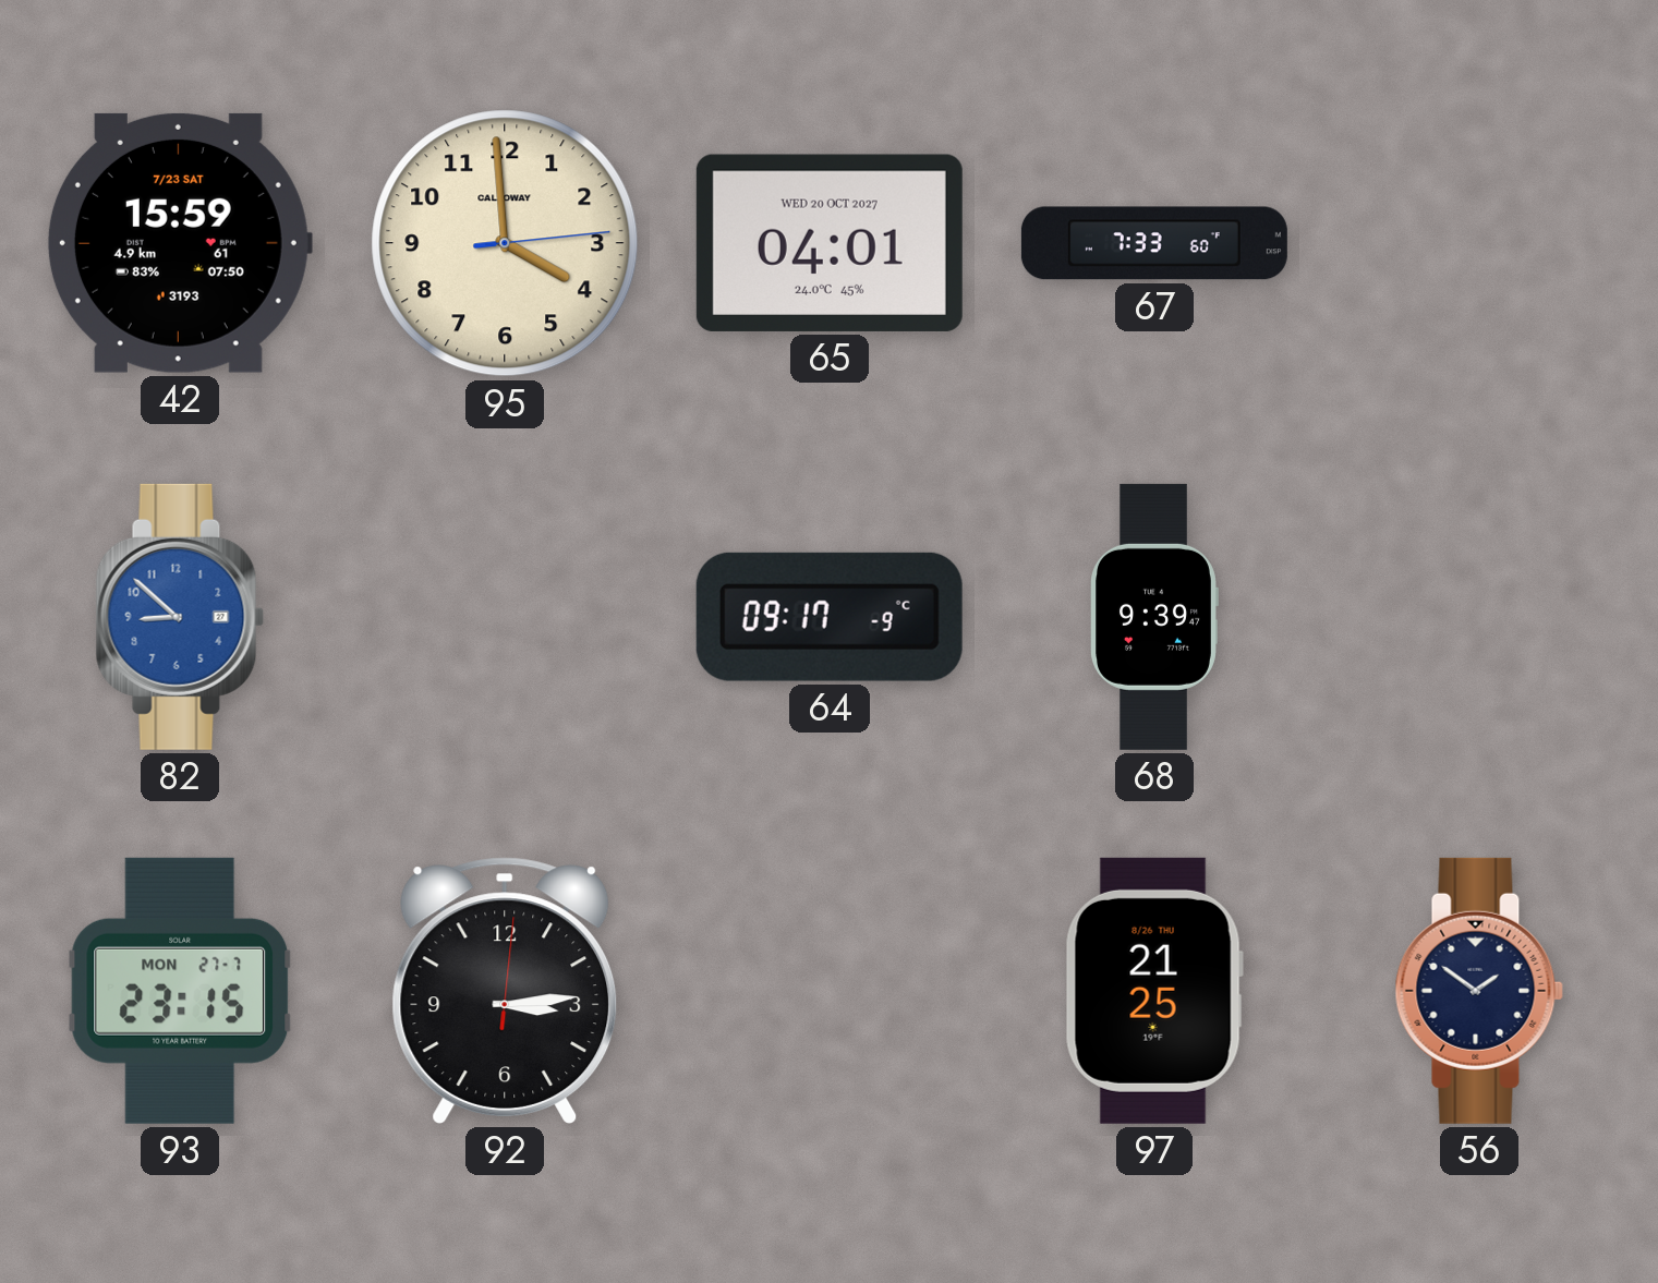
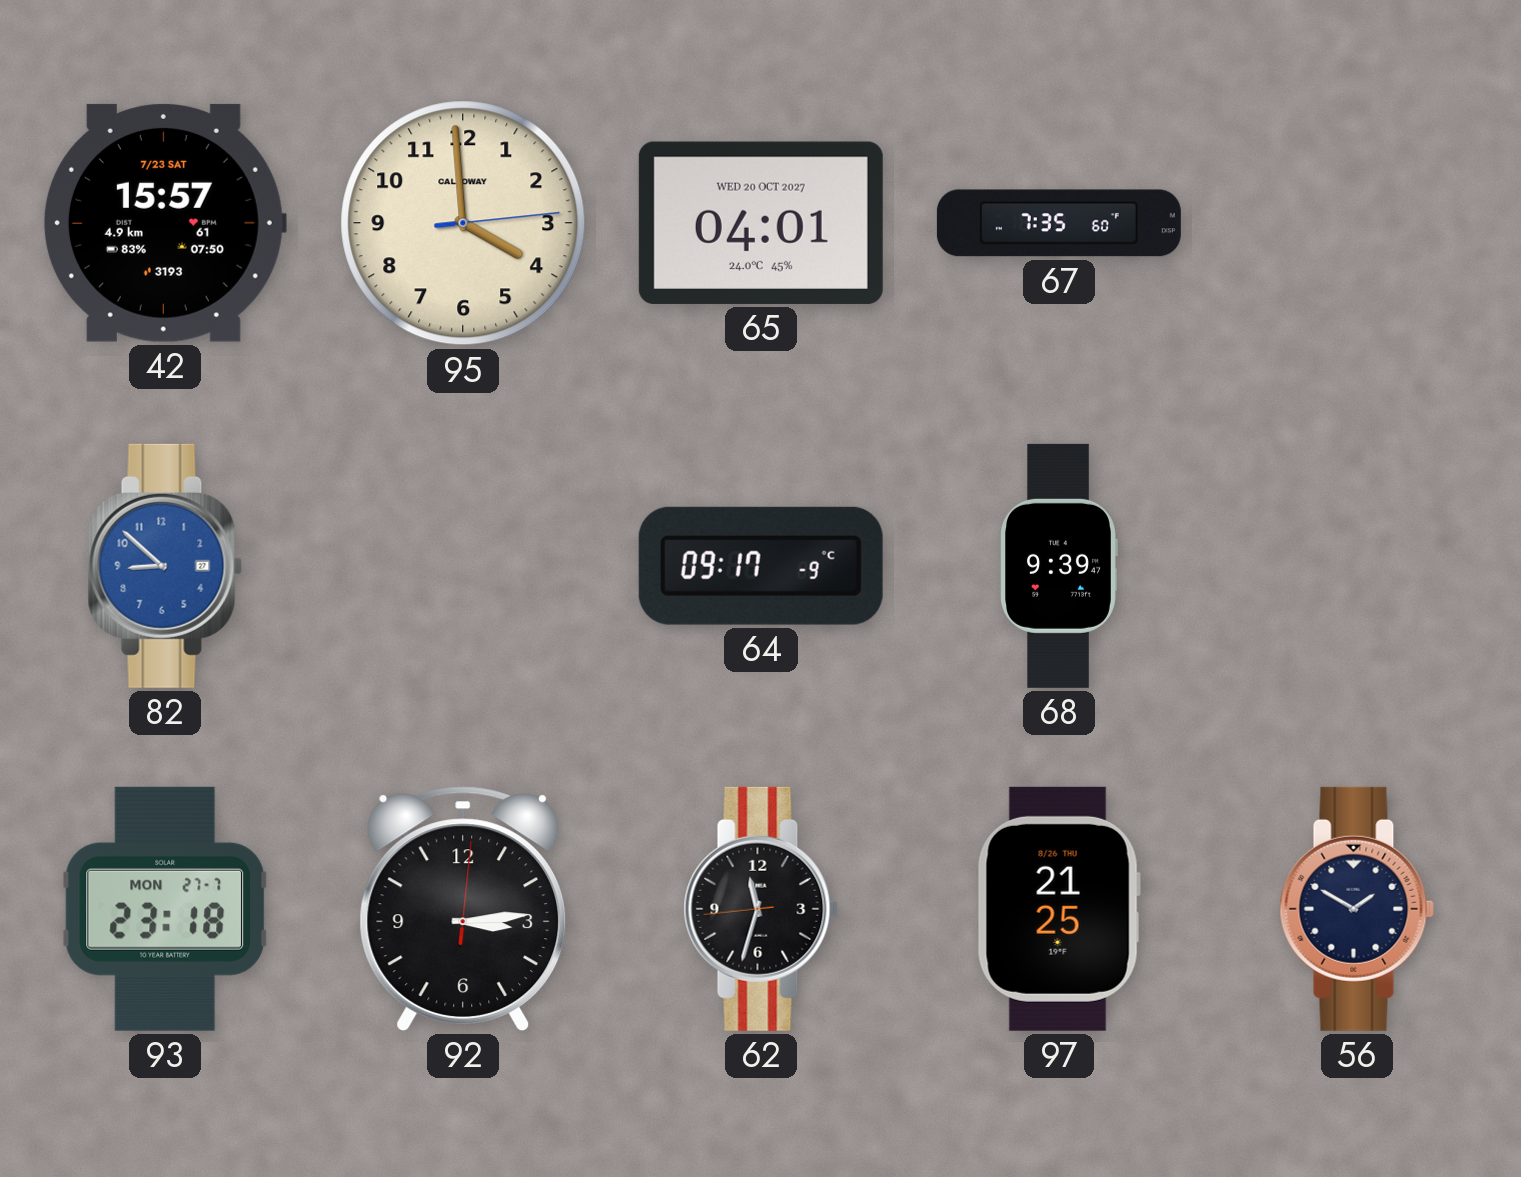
42: 15:59 -> 15:57 (164, 223)
67: 7:33 -> 7:35 (1059, 223)
93: 23:15 -> 23:18 (165, 909)
62: none -> 11:32 (761, 909)
56: 1:51 -> 1:50 (1357, 909)
